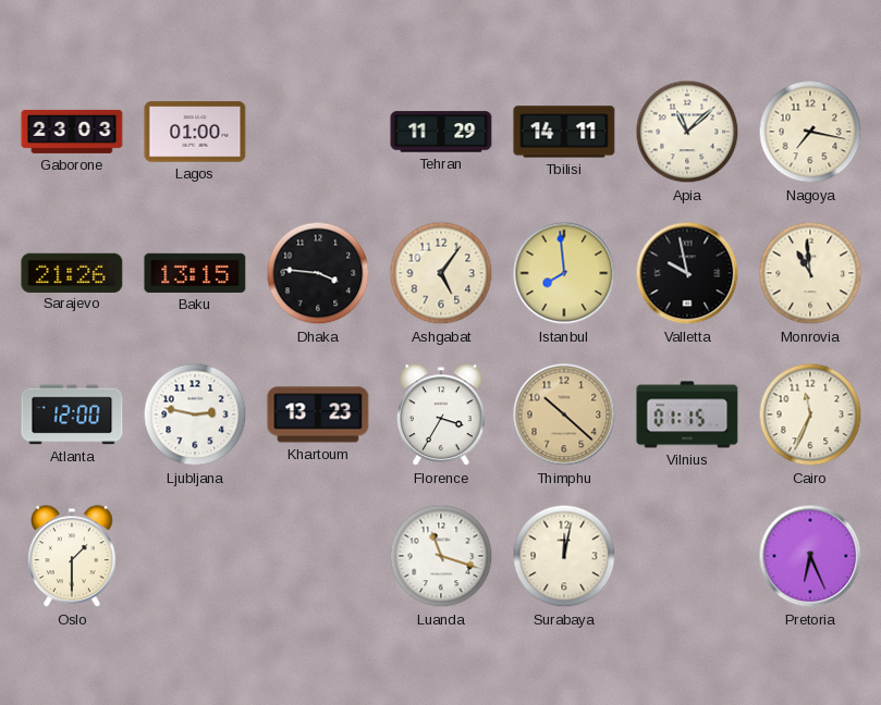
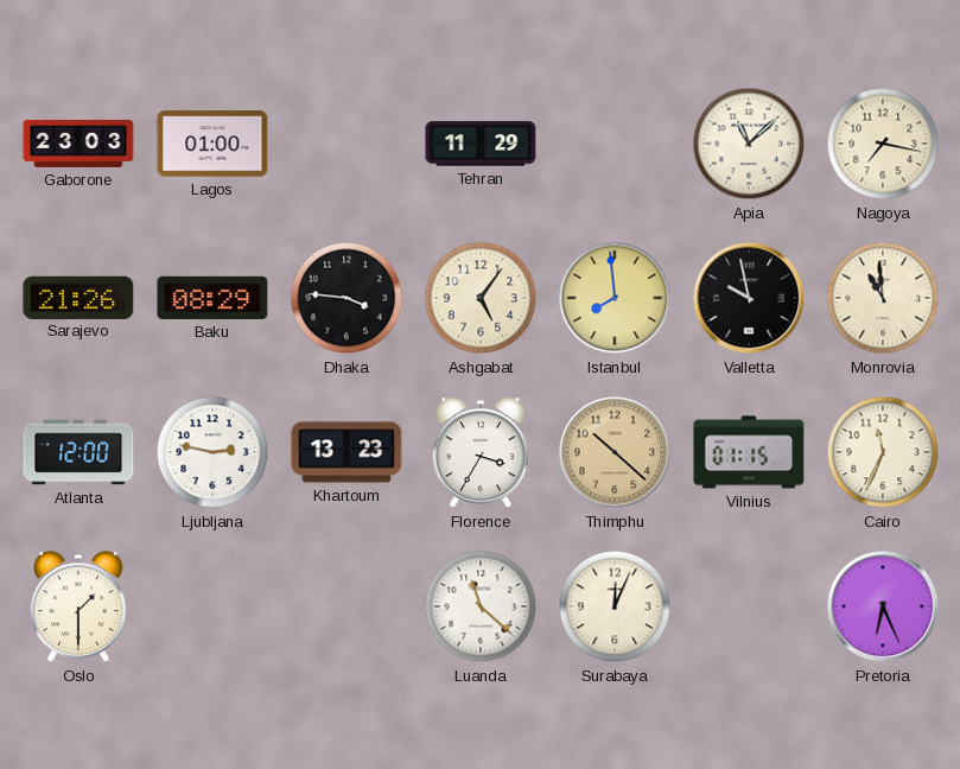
Tbilisi: 14:11 -> none (564, 132)
Baku: 13:15 -> 08:29 (212, 298)
Luanda: 11:18 -> 11:22 (481, 606)
Surabaya: 12:02 -> 12:04 (615, 606)
